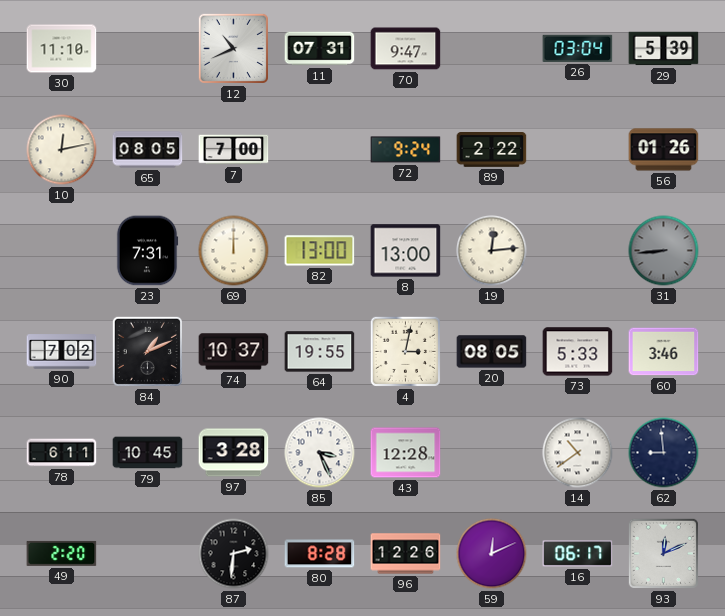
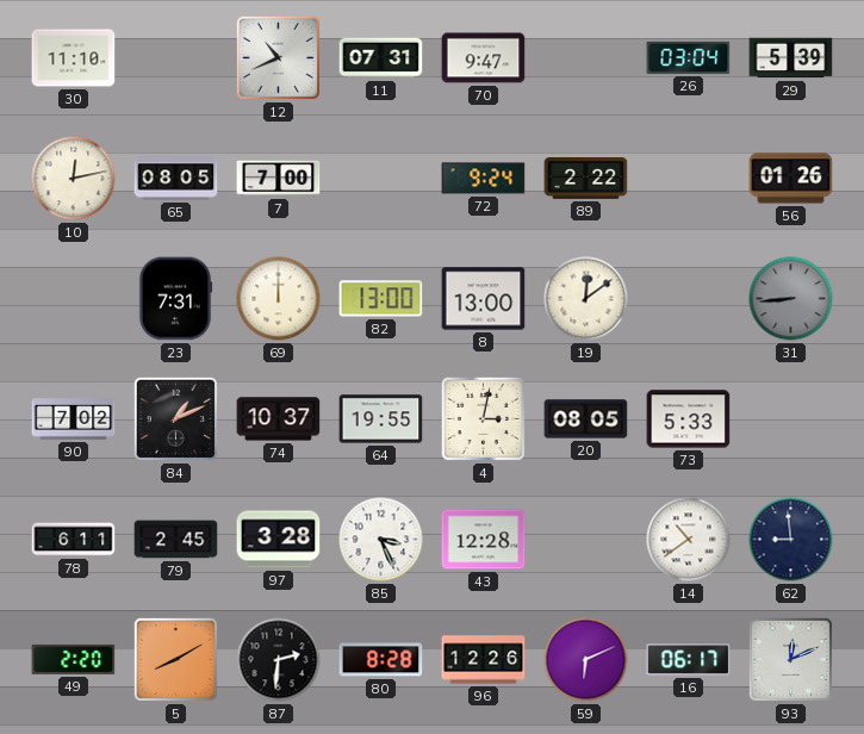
19: 12:14 -> 12:09 (586, 299)
60: 3:46 -> none (664, 352)
79: 10:45 -> 2:45 (176, 540)
5: none -> 8:10 (175, 659)
59: 12:11 -> 6:11 (586, 660)
